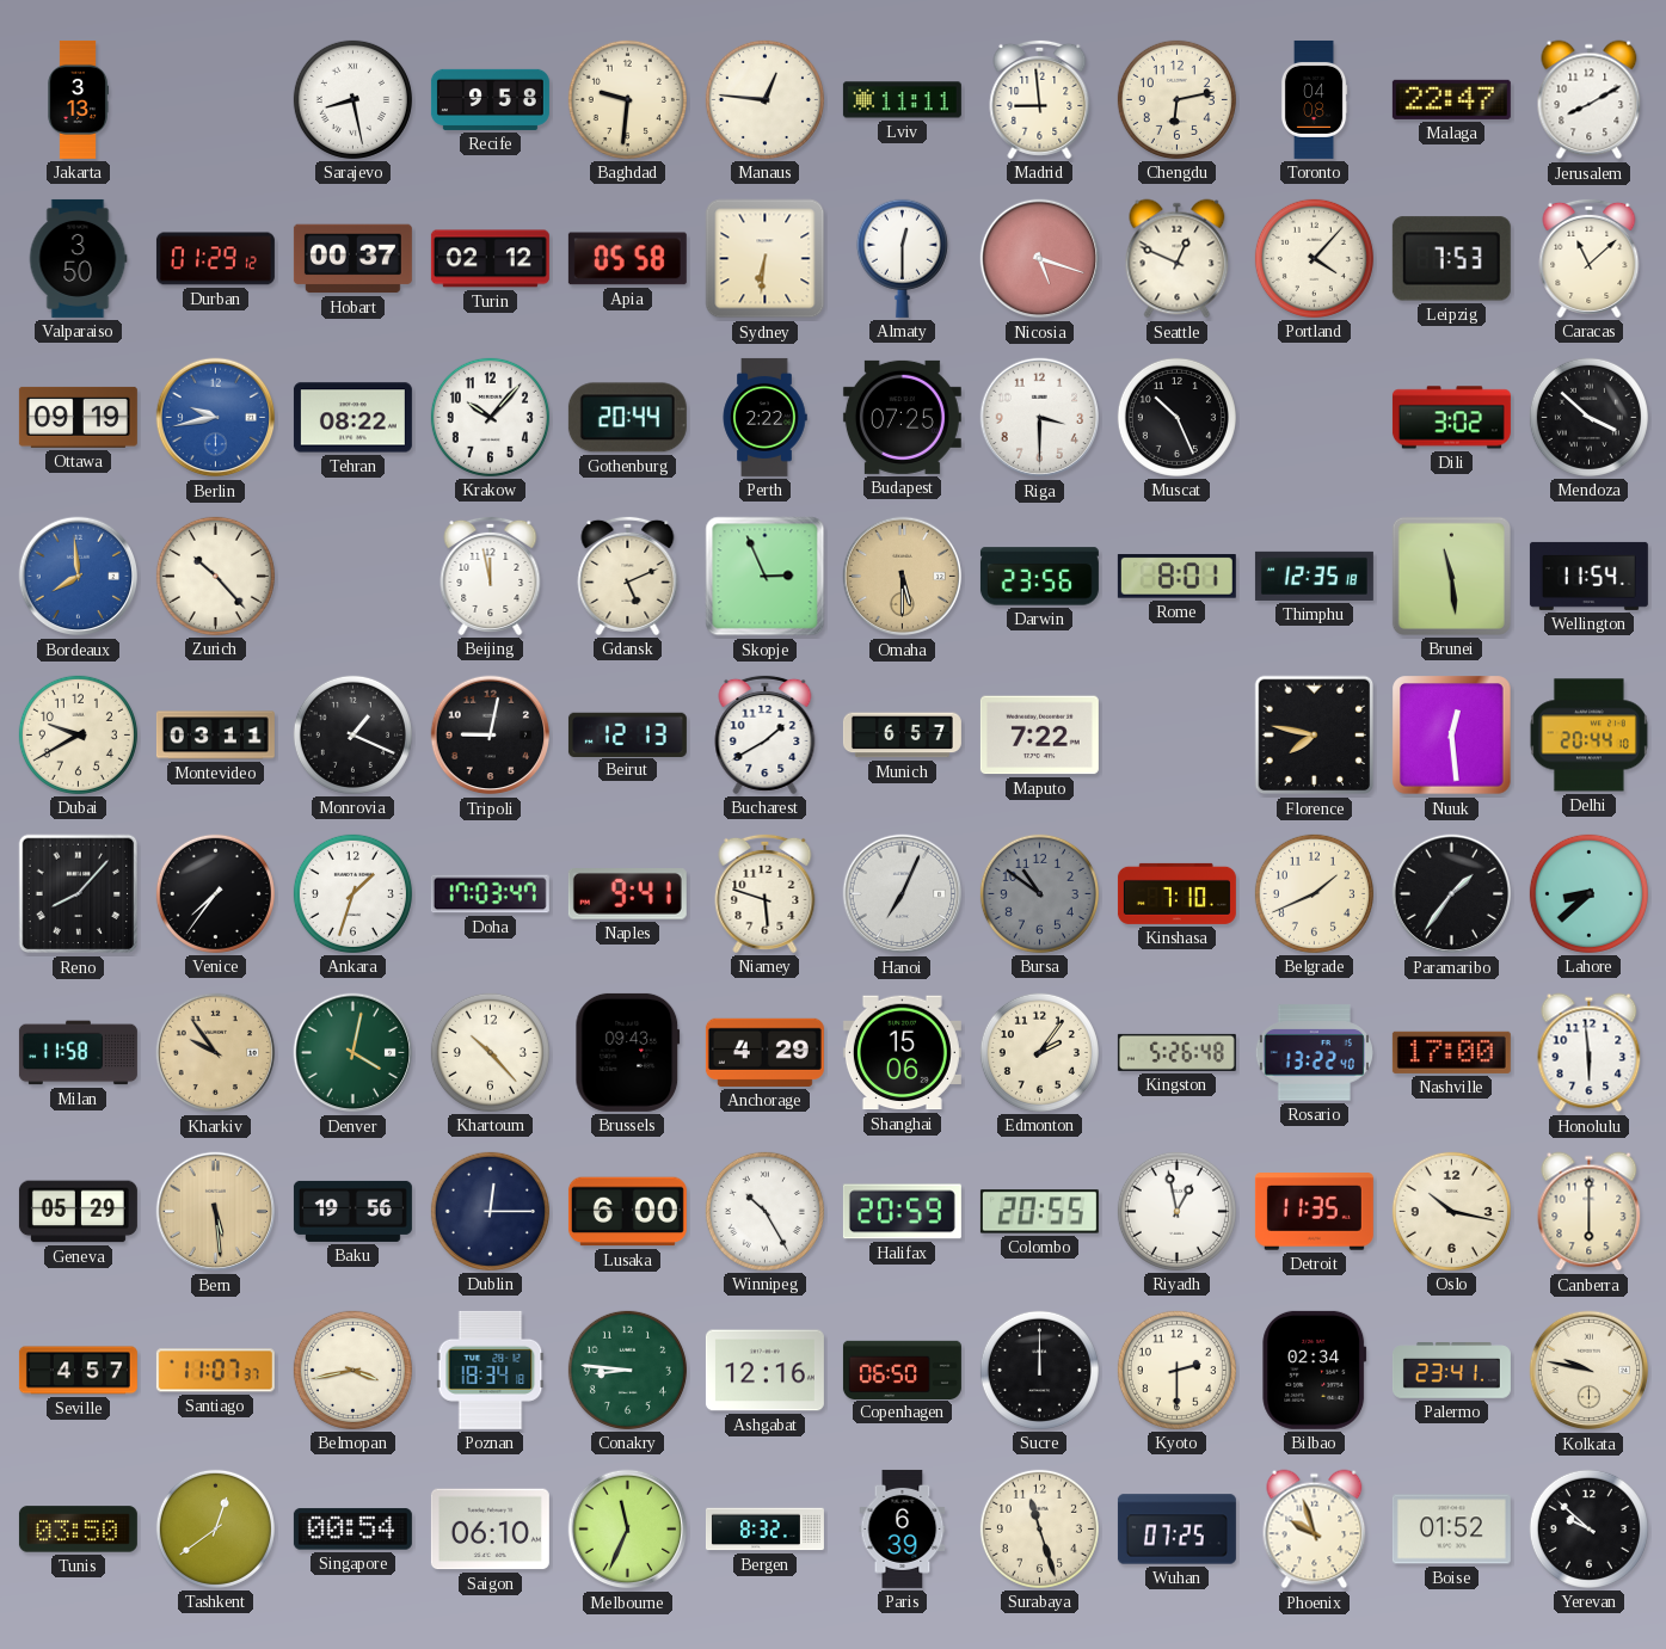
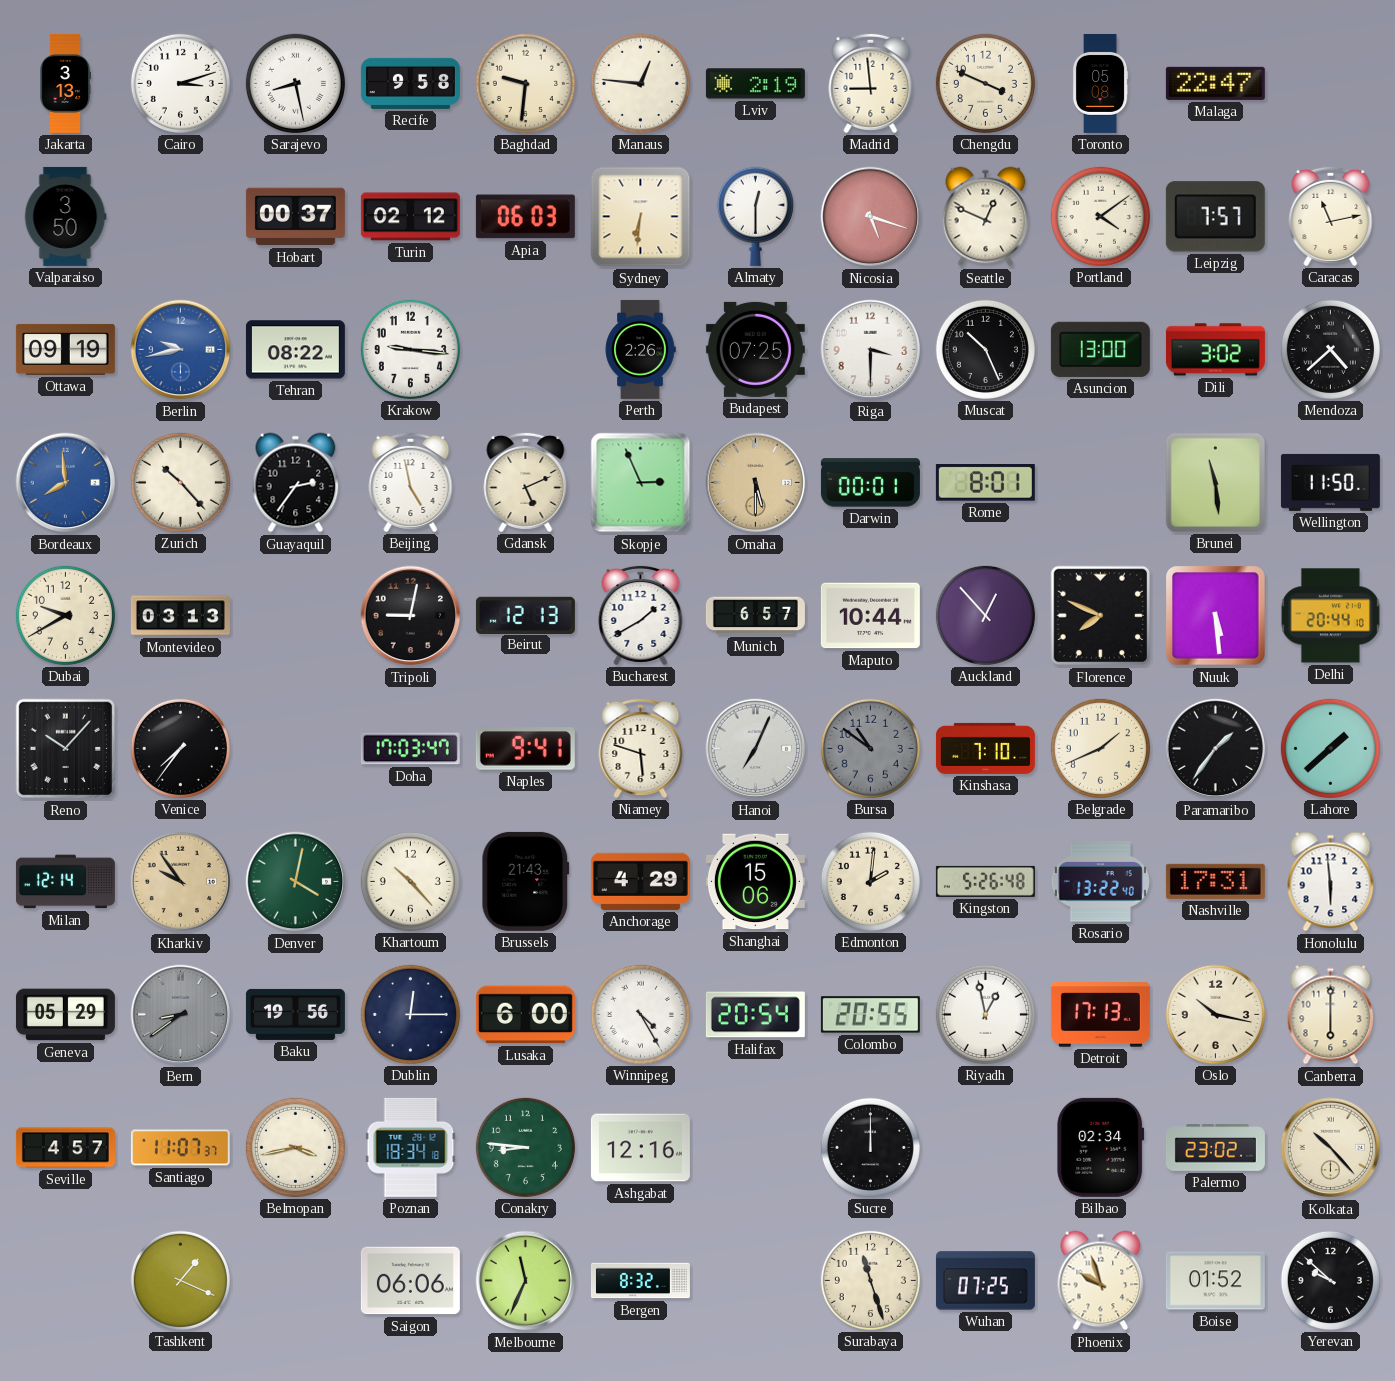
Cairo: none -> 3:12 (180, 83)
Lviv: 11:11 -> 2:19 (755, 84)
Chengdu: 6:13 -> 3:49 (985, 83)
Toronto: 04:08 -> 05:08 (1100, 83)
Jerusalem: 8:10 -> none (1590, 100)
Durban: 01:29 -> none (215, 259)
Apia: 05:58 -> 06:03 (525, 217)
Portland: 4:07 -> 4:09 (1100, 216)
Leipzig: 7:53 -> 7:57 (1215, 217)
Caracas: 11:08 -> 11:13 (1331, 216)
Krakow: 10:07 -> 9:16 (410, 349)
Gothenburg: 20:44 -> none (627, 418)
Perth: 2:22 -> 2:26 (640, 349)
Asuncion: none -> 13:00 (1100, 349)
Mendoza: 3:52 -> 4:38 (1330, 349)
Guayaquil: none -> 2:36 (296, 483)
Beijing: 11:58 -> 4:58 (411, 482)
Darwin: 23:56 -> 00:01 (870, 483)
Thimphu: 12:35 -> none (1314, 576)
Wellington: 11:54 -> 11:50 (1330, 482)
Montevideo: 03:11 -> 03:13 (180, 616)
Monrovia: 1:19 -> none (352, 734)
Maputo: 7:22 -> 10:44 (870, 616)
Auckland: none -> 12:53 (985, 615)
Florence: 7:47 -> 7:49 (1101, 616)
Nuuk: 12:29 -> 5:29 (1216, 616)
Reno: 8:07 -> 10:07 (66, 749)
Ankara: 1:33 -> none (352, 893)
Lahore: 8:38 -> 1:38 (1330, 748)
Milan: 11:58 -> 12:14 (65, 882)
Brussels: 09:43 -> 21:43 (526, 881)
Edmonton: 2:06 -> 2:01 (870, 881)
Nashville: 17:00 -> 17:31 (1215, 881)
Bern: 5:29 -> 8:39 (181, 1015)
Bern dial: champagne -> grey (181, 1015)
Winnipeg: 10:25 -> 4:25 (640, 1014)
Halifax: 20:59 -> 20:54 (755, 1015)
Detroit: 11:35 -> 17:13 (1100, 1015)
Copenhagen: 06:50 -> none (902, 1370)
Kyoto: 2:30 -> none (1176, 1370)
Palermo: 23:41 -> 23:02 (1215, 1148)
Kolkata: 9:47 -> 10:23 (1331, 1148)
Tunis: 03:50 -> none (78, 1530)
Tashkent: 12:39 -> 1:19 (180, 1280)
Singapore: 00:54 -> none (352, 1530)
Saigon: 06:10 -> 06:06 (410, 1281)
Paris: 6:39 -> none (903, 1528)
